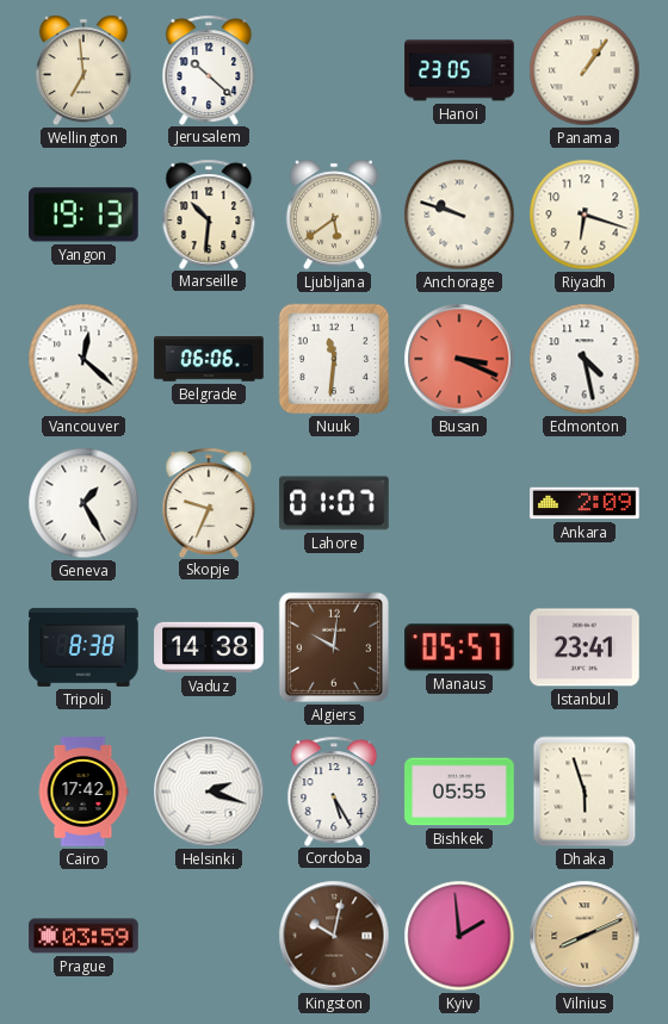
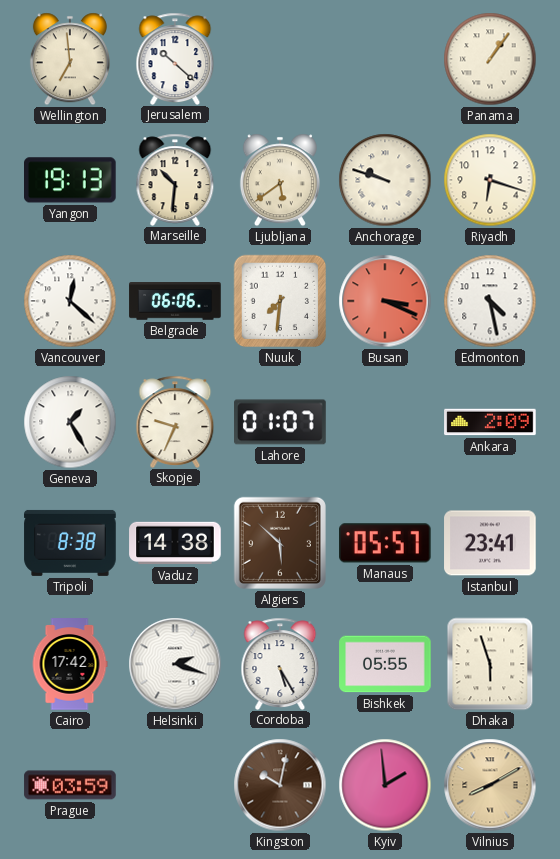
Hanoi: 23:05 -> none (459, 70)
Nuuk: 11:31 -> 7:31 (280, 301)
Algiers: 10:01 -> 5:52 (280, 543)
Vilnius: 8:11 -> 8:10 (490, 785)
